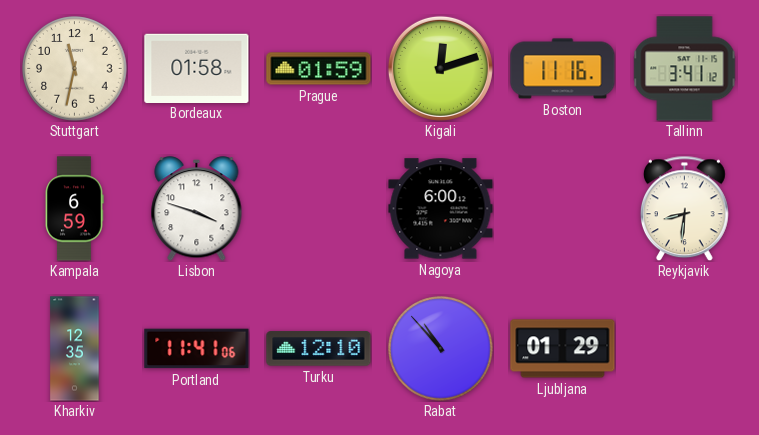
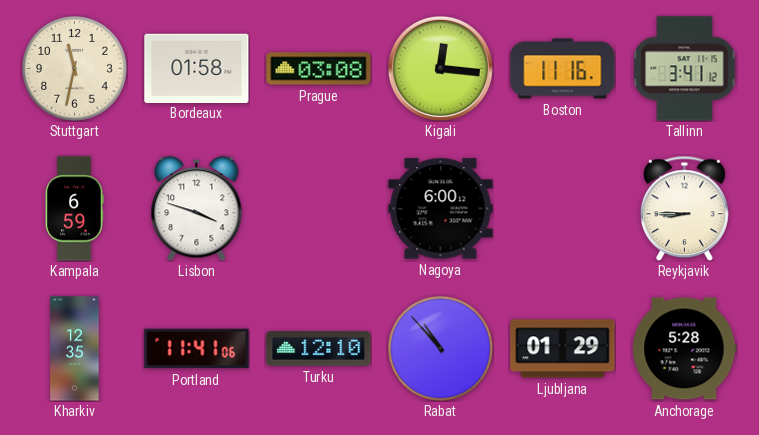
Prague: 01:59 -> 03:08 (319, 69)
Kigali: 12:12 -> 12:16 (440, 68)
Reykjavik: 8:31 -> 8:45 (684, 208)
Anchorage: none -> 5:28 (685, 349)
